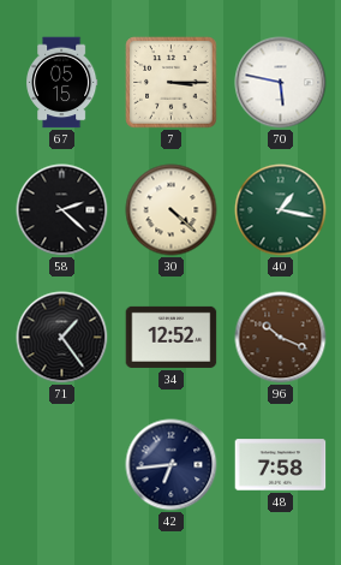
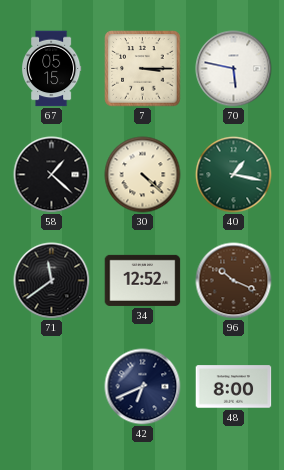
58: 2:22 -> 1:22 (52, 175)
71: 1:24 -> 11:39 (52, 281)
42: 6:44 -> 6:41 (143, 387)
48: 7:58 -> 8:00 (234, 387)
